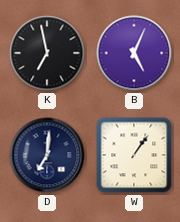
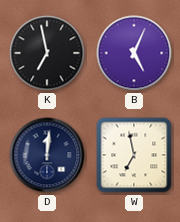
D: 7:01 -> 12:01 (47, 155)
W: 1:06 -> 6:58 (134, 155)
